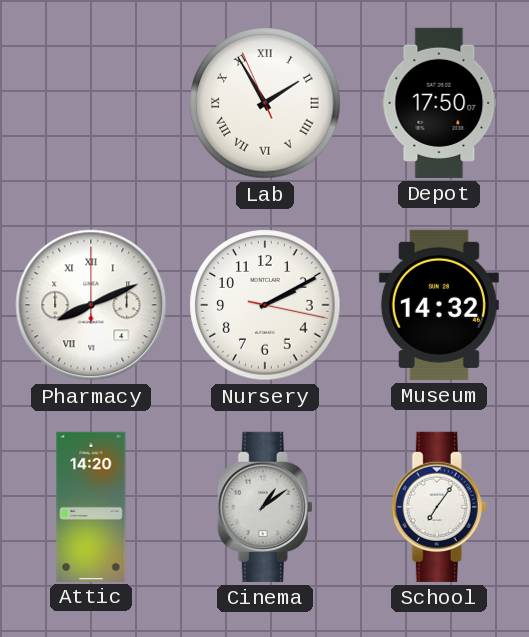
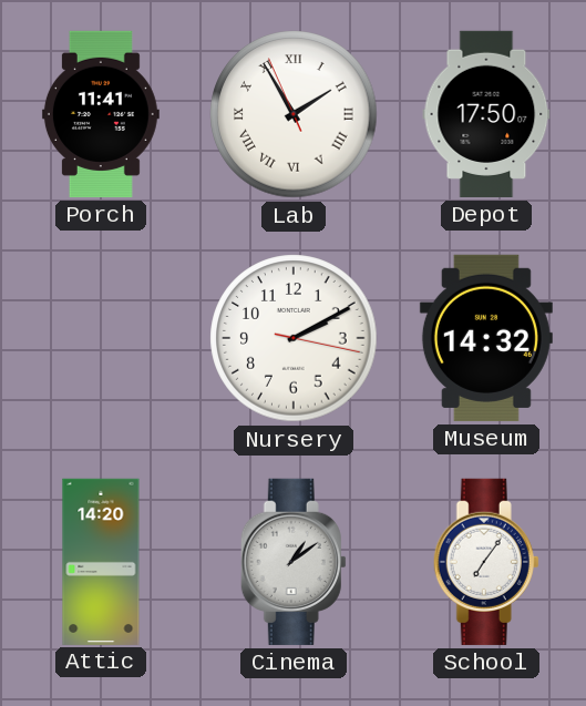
Porch: none -> 11:41 (101, 114)
Pharmacy: 8:11 -> none (91, 305)
